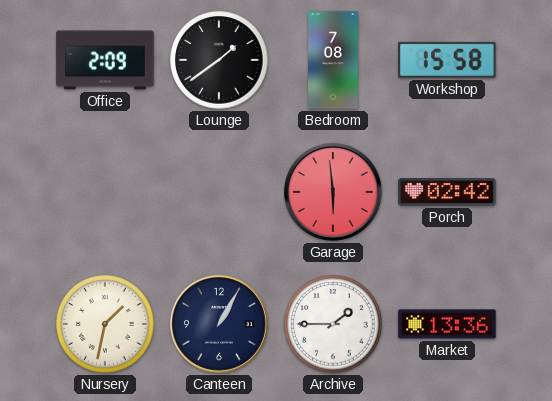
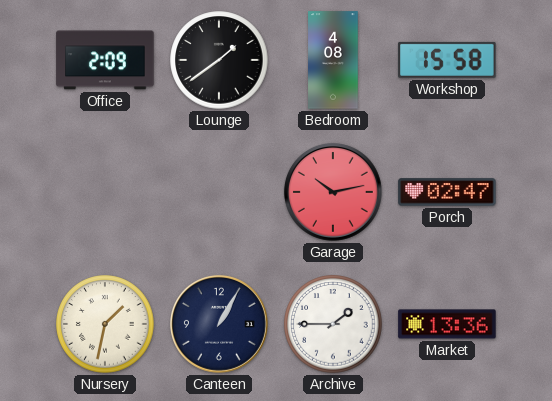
Bedroom: 7:08 -> 4:08 (333, 60)
Garage: 5:59 -> 10:13 (333, 192)
Porch: 02:42 -> 02:47 (447, 192)
